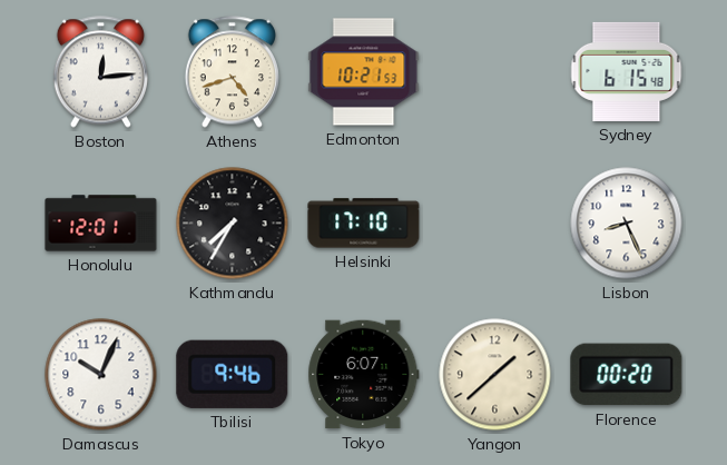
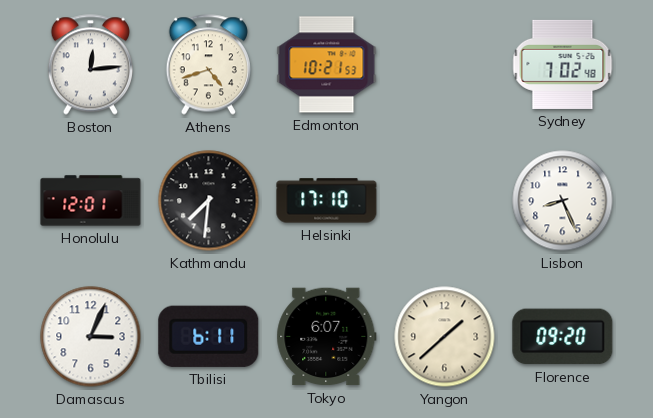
Sydney: 6:15 -> 7:02 (563, 64)
Kathmandu: 7:35 -> 7:31 (209, 201)
Damascus: 10:04 -> 3:04 (91, 337)
Tbilisi: 9:46 -> 6:11 (209, 336)
Florence: 00:20 -> 09:20 (563, 337)
